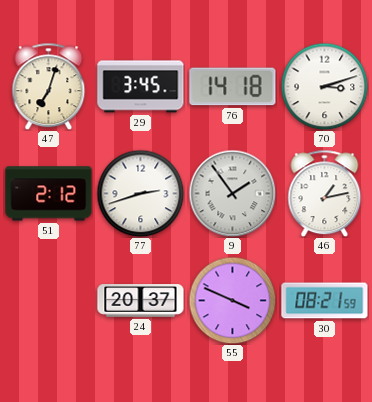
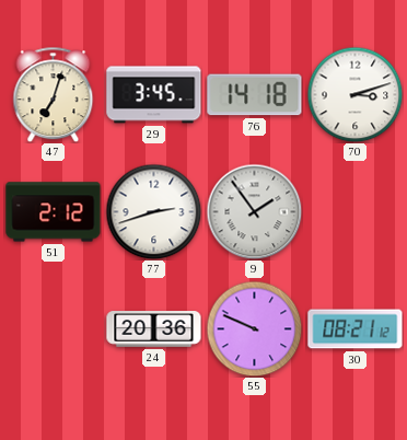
46: 1:13 -> none (325, 193)
24: 20:37 -> 20:36 (154, 329)
55: 3:49 -> 9:49 (254, 328)
30: 08:21:59 -> 08:21:12 (356, 329)
